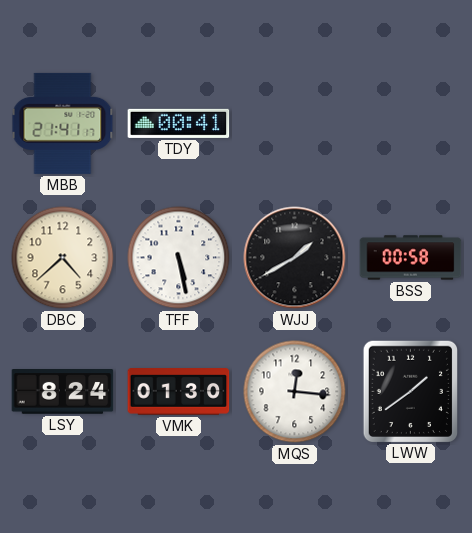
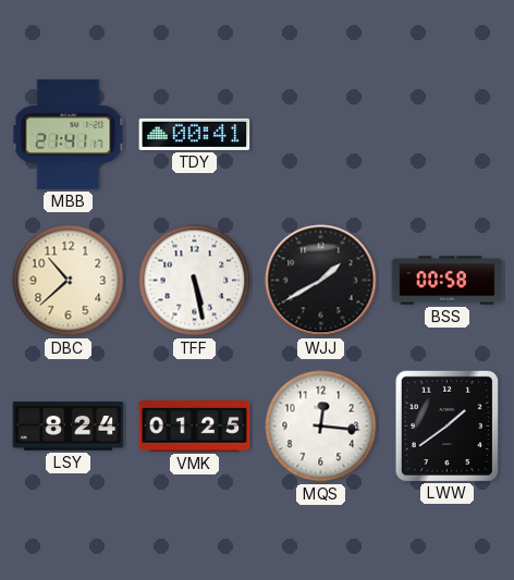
DBC: 4:38 -> 10:38 (69, 281)
VMK: 01:30 -> 01:25 (195, 427)
